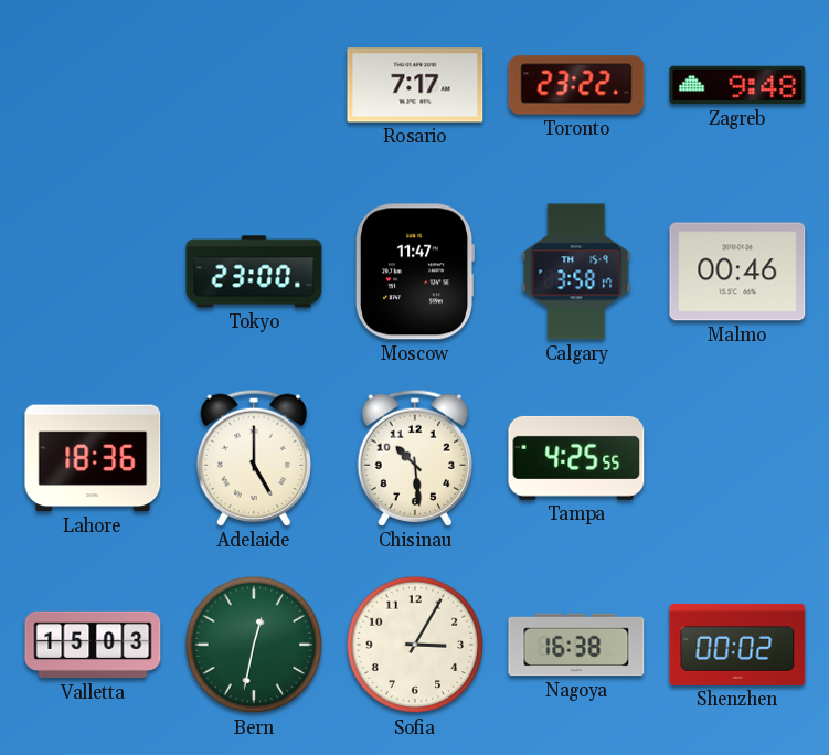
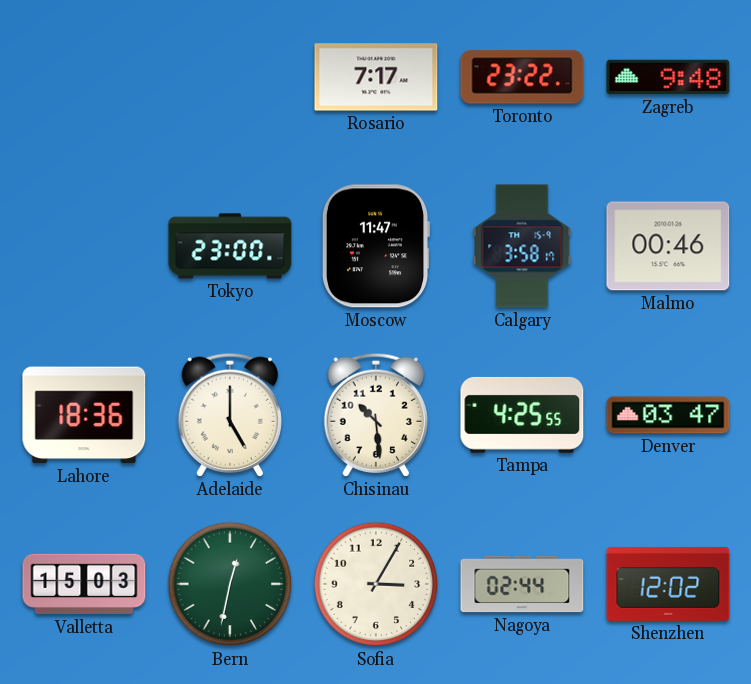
Denver: none -> 03:47 (668, 415)
Nagoya: 16:38 -> 02:44 (522, 584)
Shenzhen: 00:02 -> 12:02 (668, 584)
